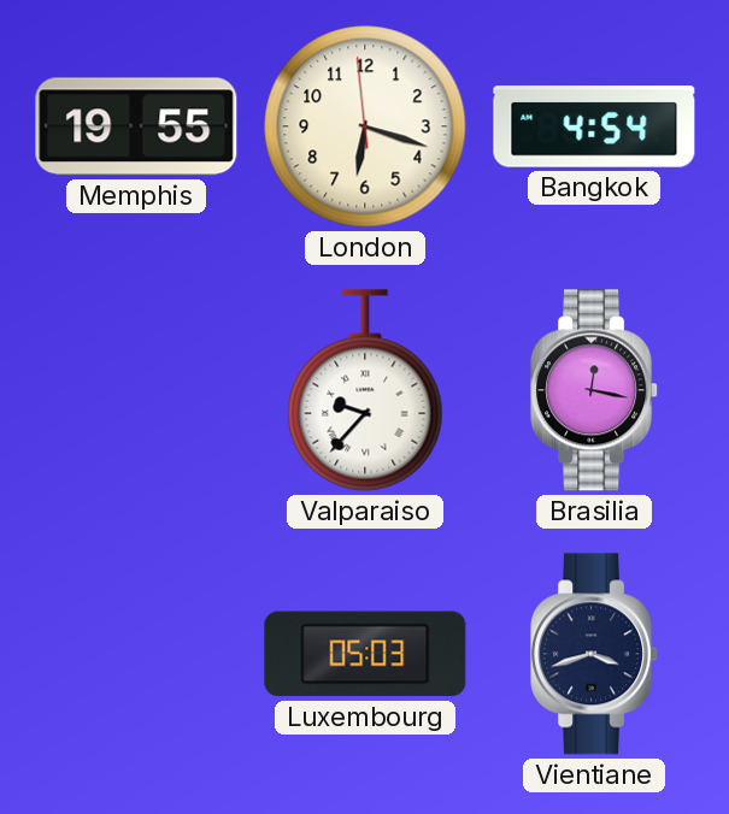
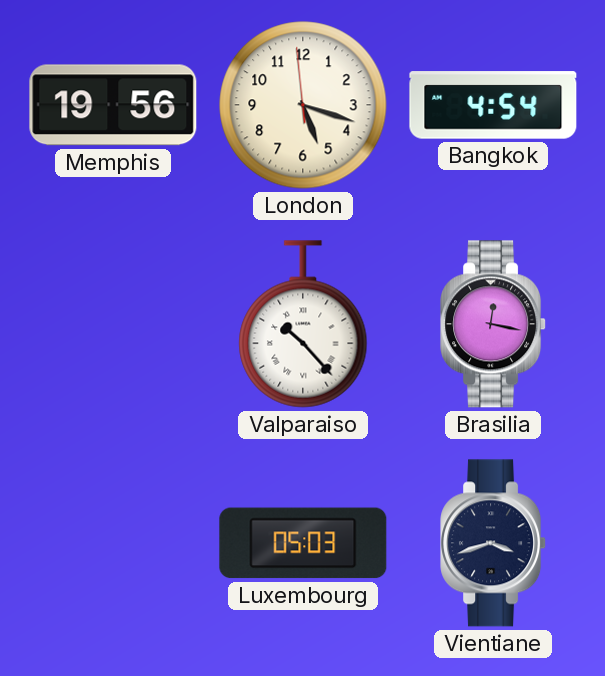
Memphis: 19:55 -> 19:56 (113, 105)
London: 6:17 -> 5:17 (303, 105)
Valparaiso: 9:37 -> 10:23 (303, 324)
